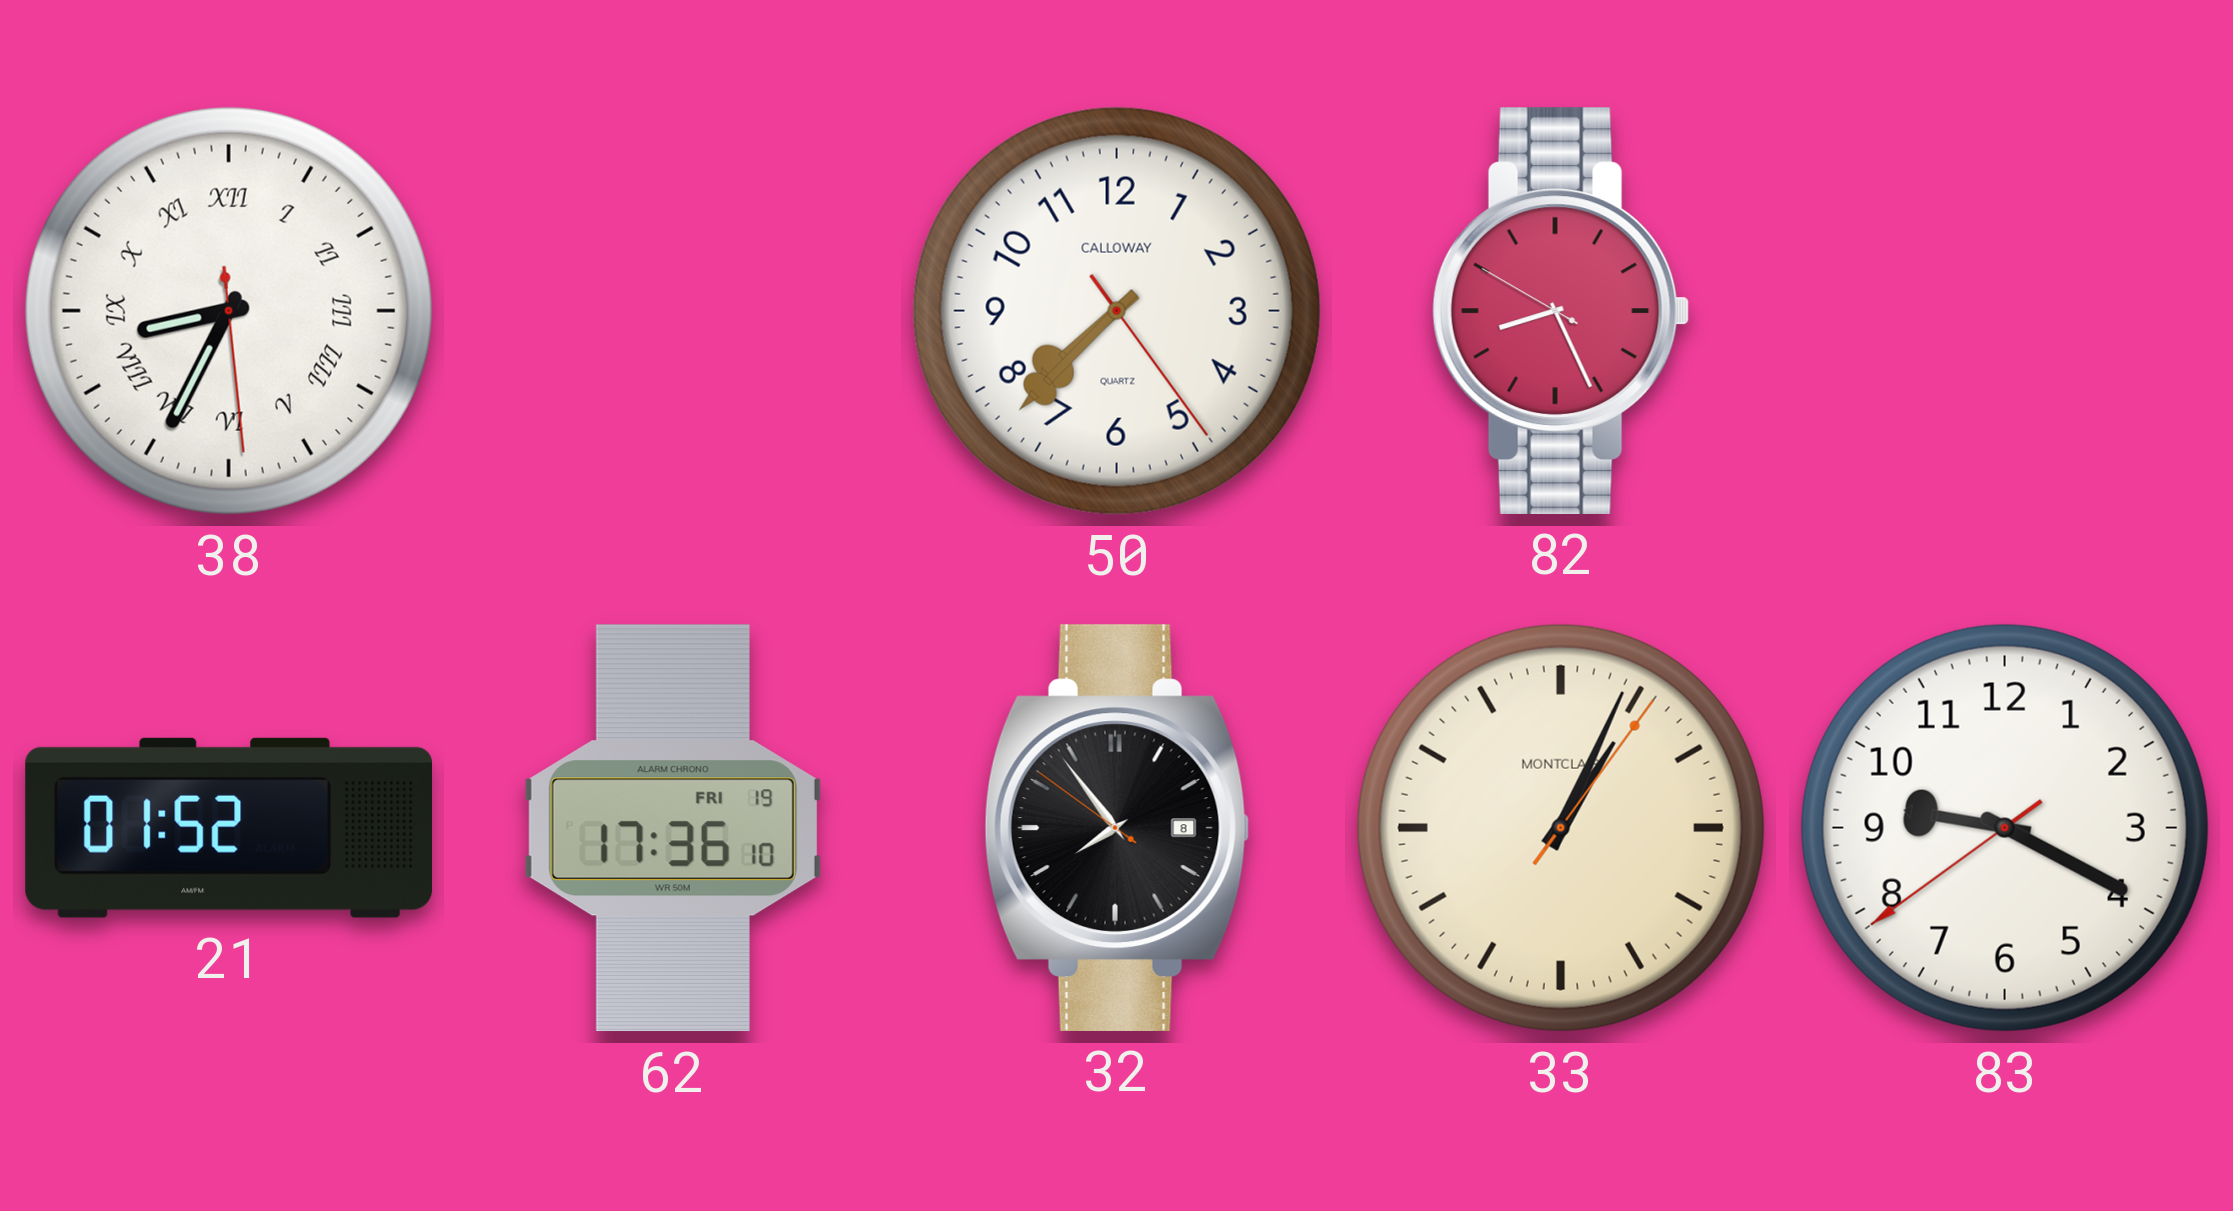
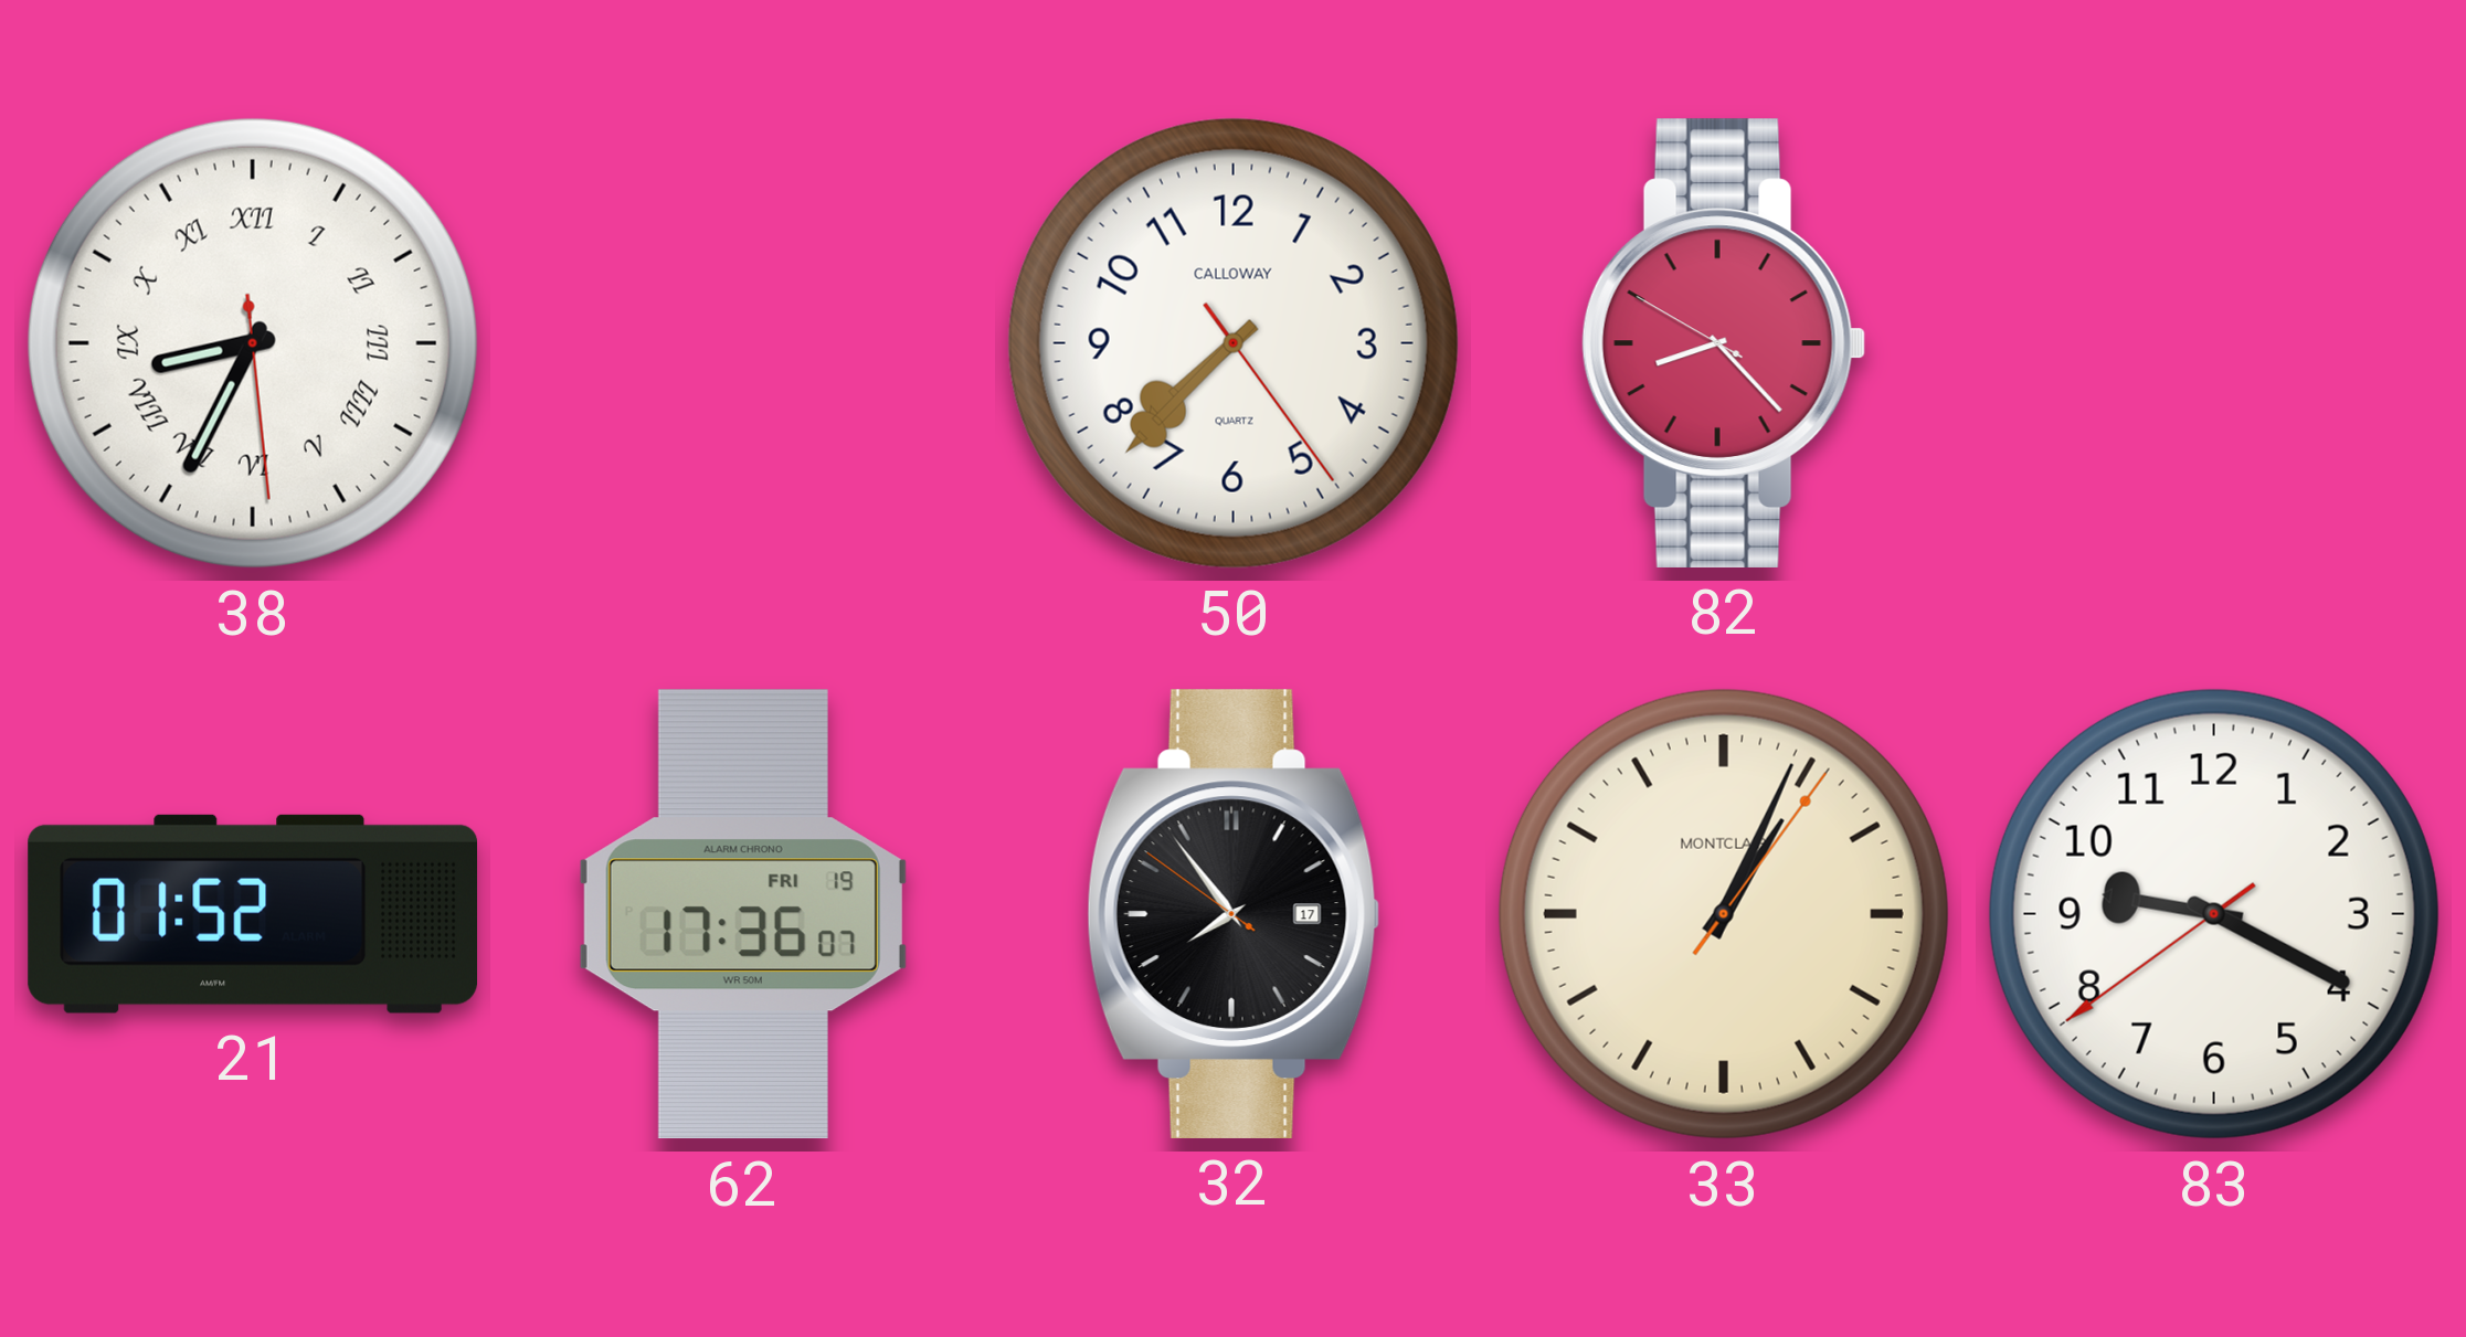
82: 8:25 -> 8:22 (1724, 343)
62: 17:36:10 -> 17:36:07 (743, 914)
32 date: 8 -> 17 (1234, 914)
